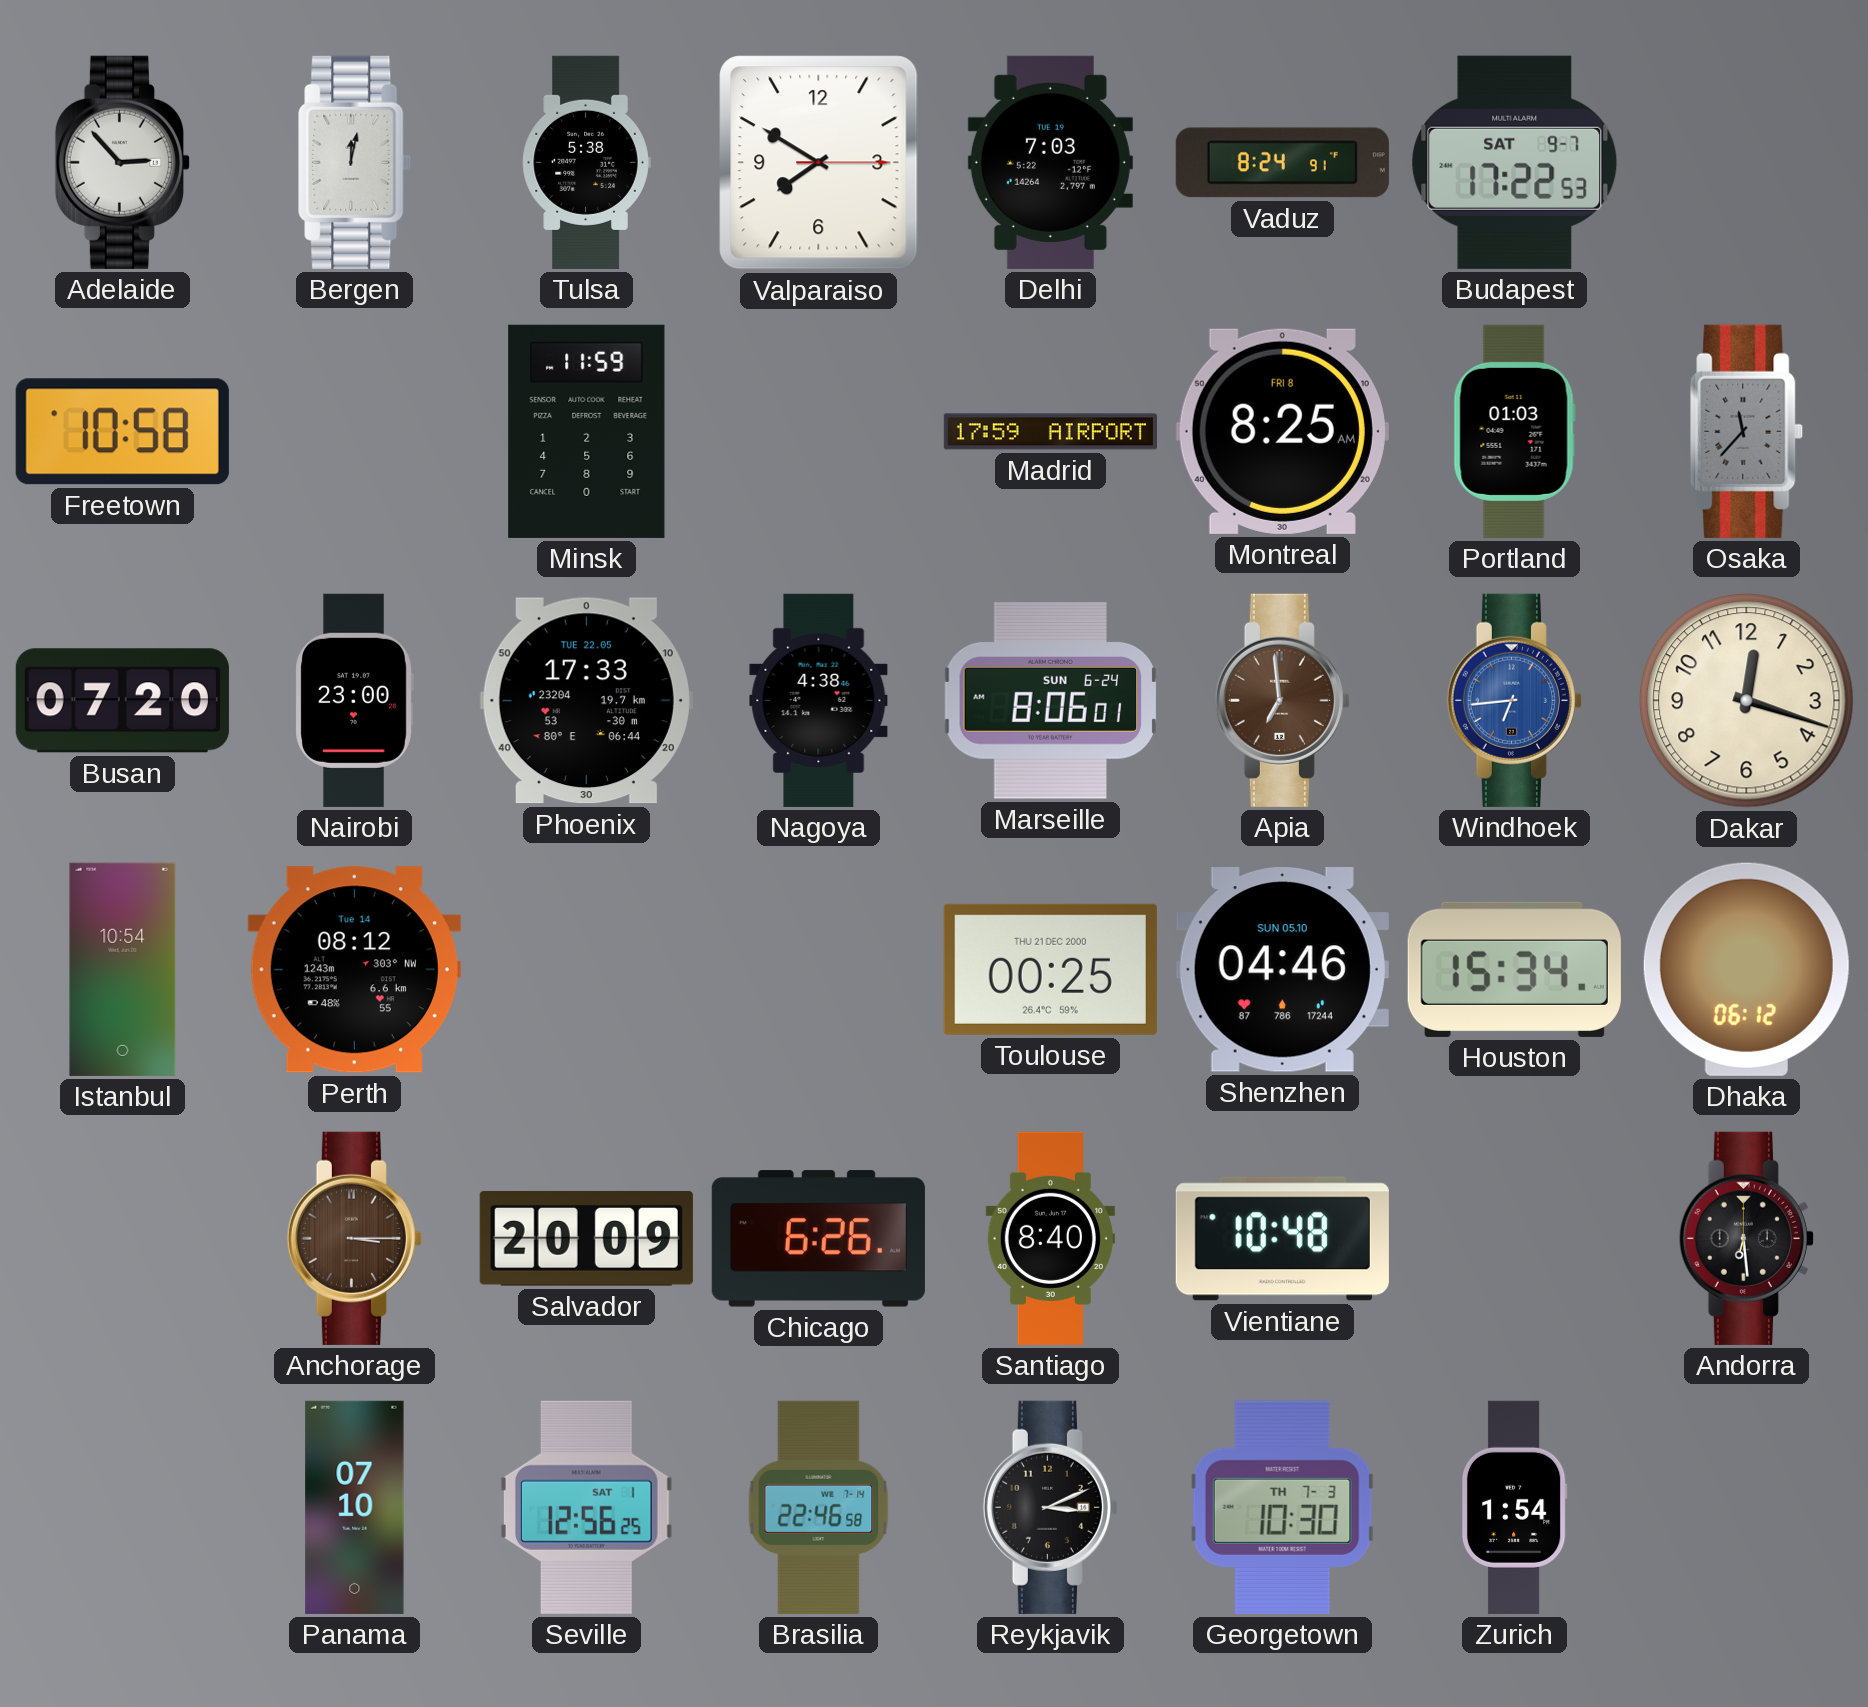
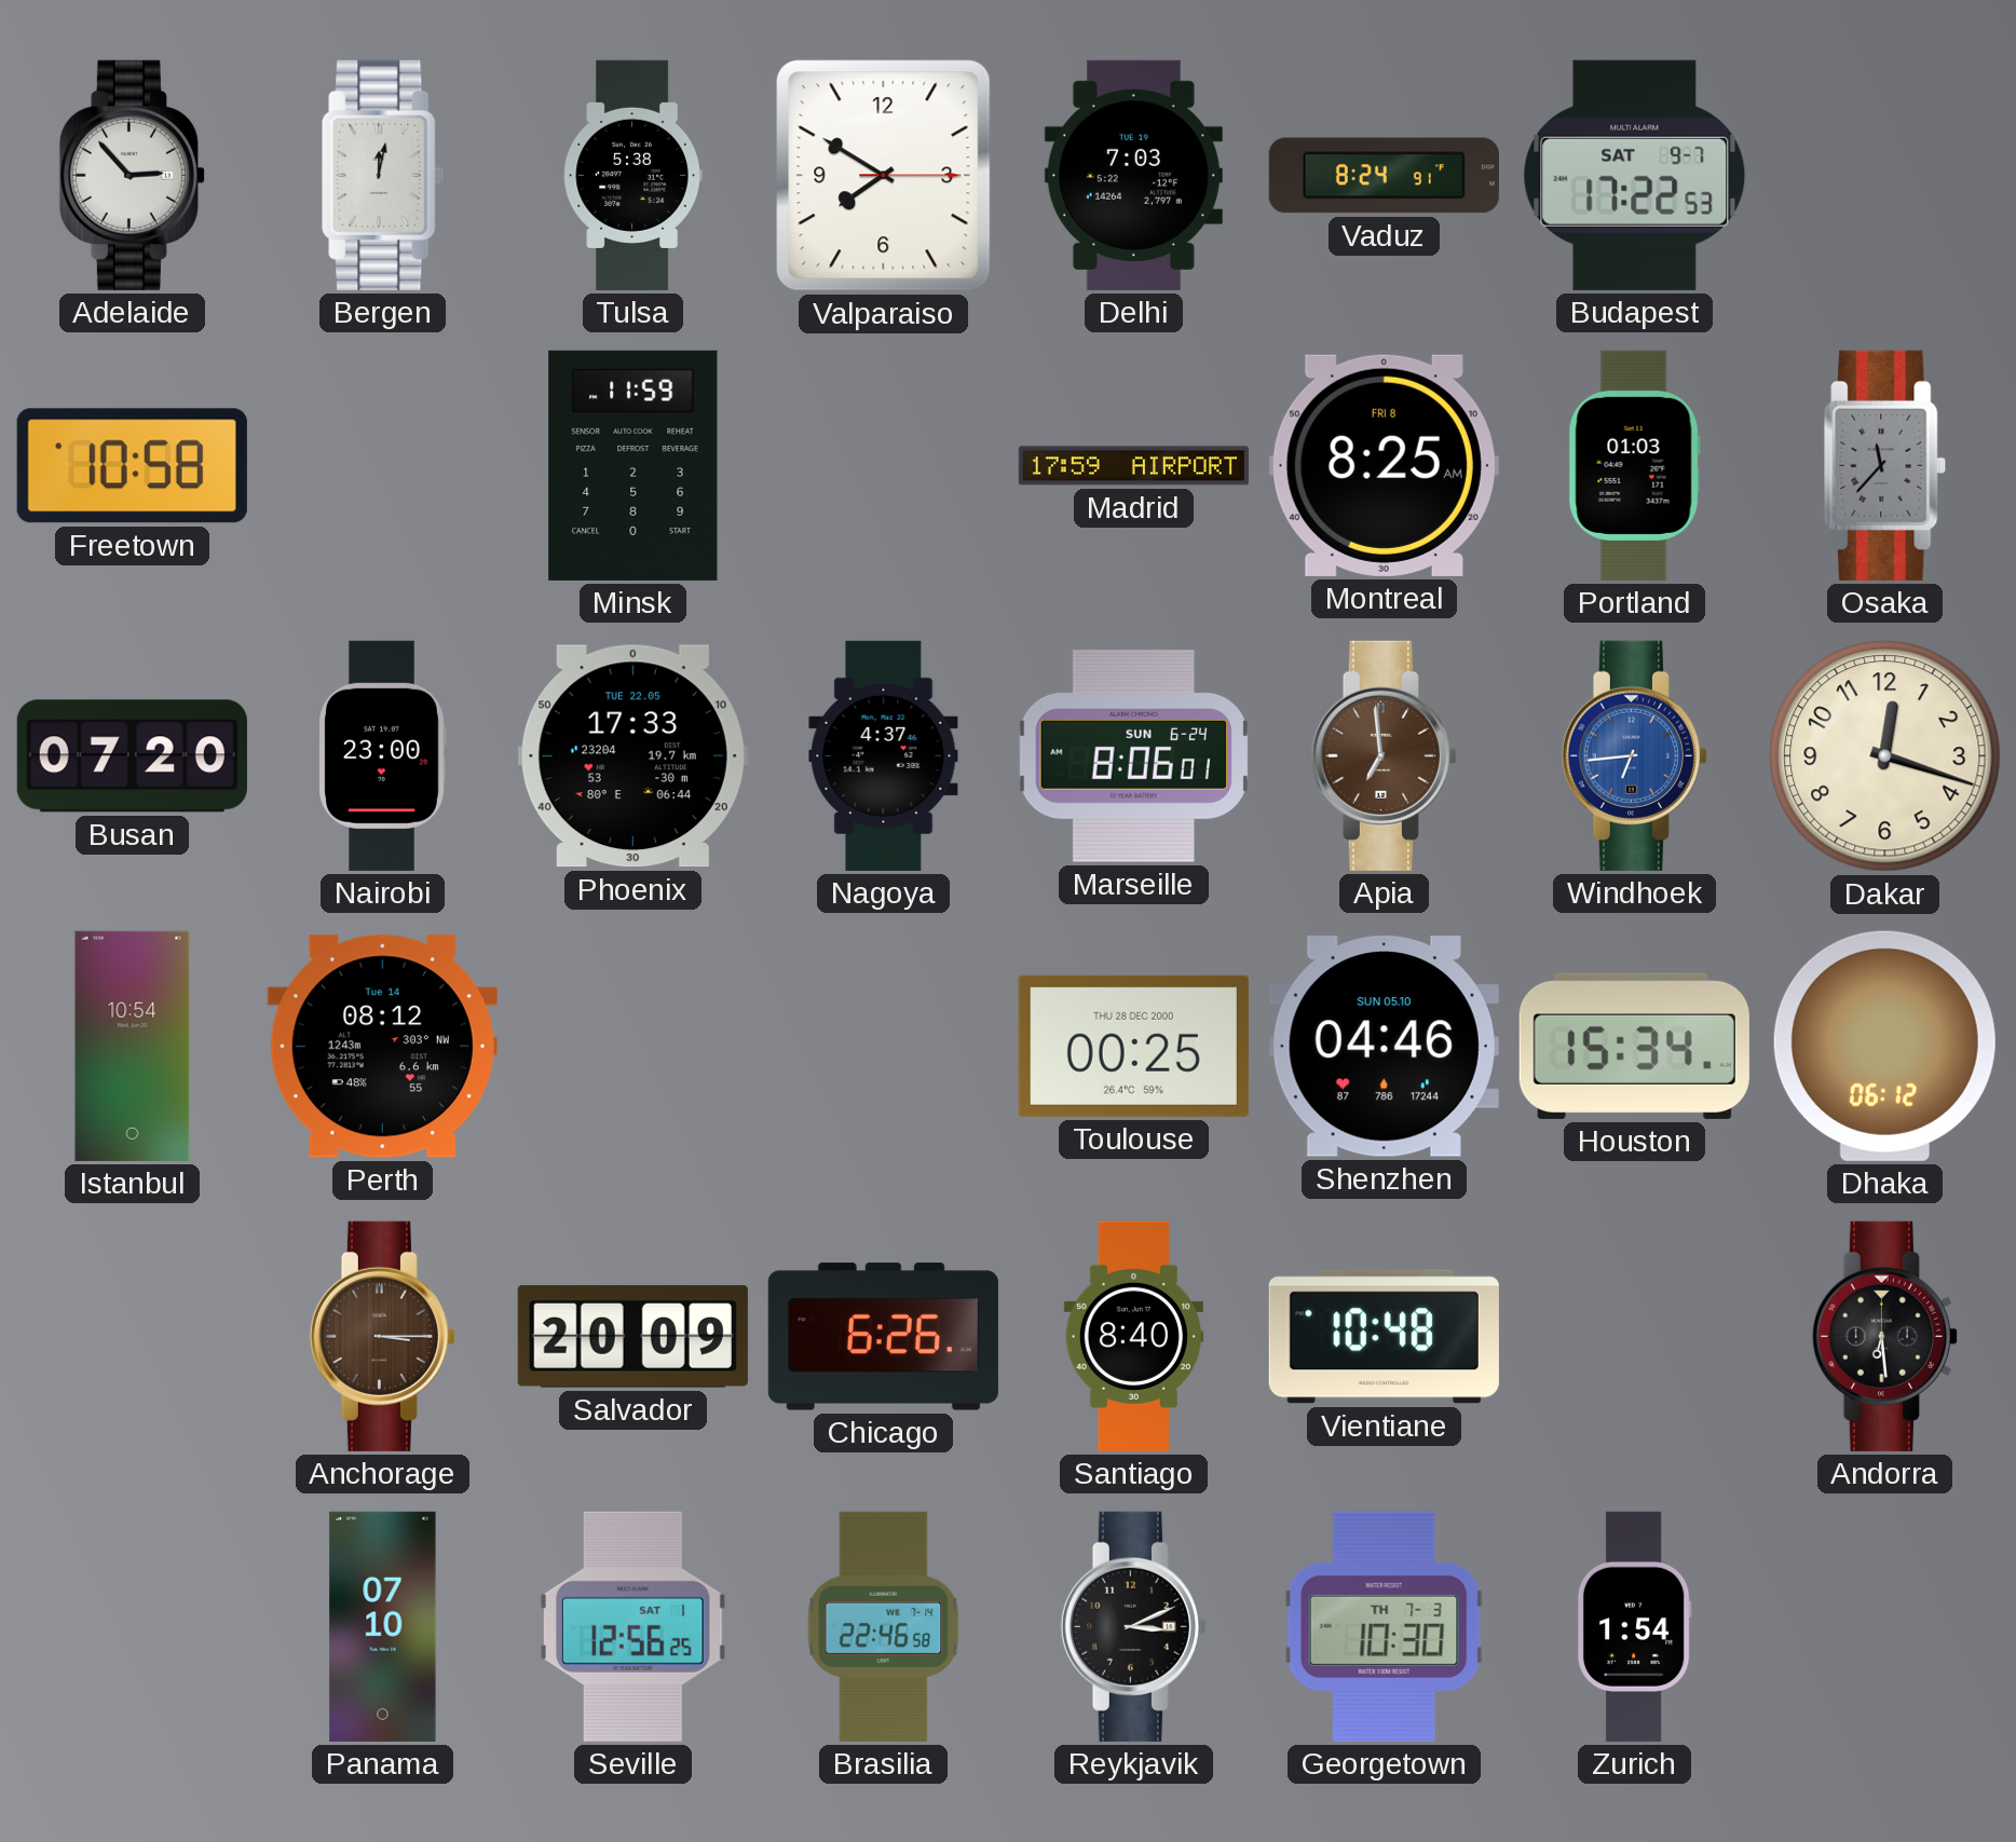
Nagoya: 4:38 -> 4:37 (884, 755)
Toulouse date: THU 21 DEC 2000 -> THU 28 DEC 2000 (1133, 1046)
